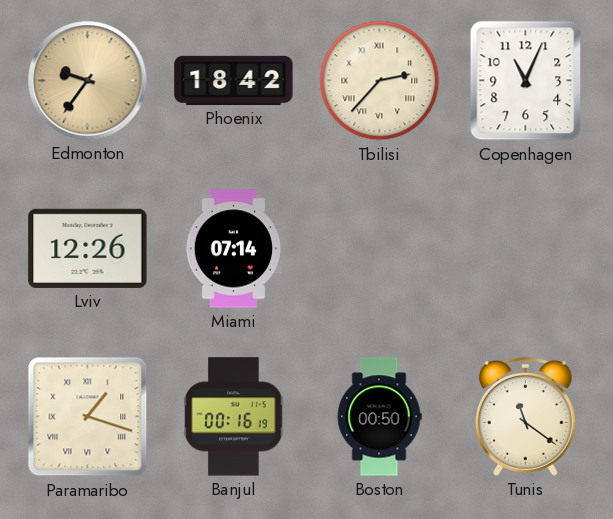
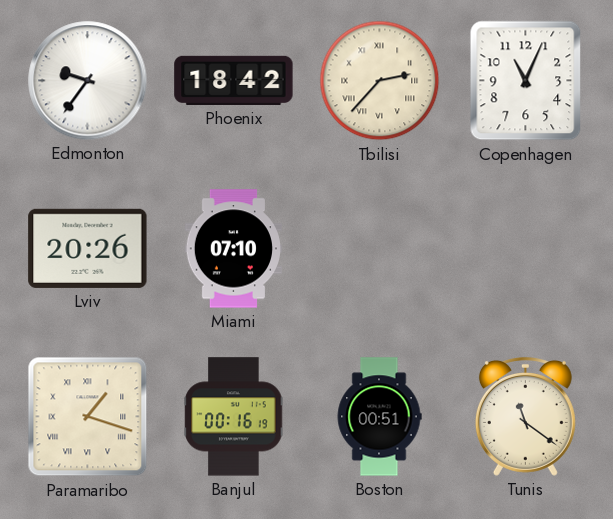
Edmonton dial: champagne -> white (88, 81)
Lviv: 12:26 -> 20:26 (88, 248)
Miami: 07:14 -> 07:10 (233, 249)
Boston: 00:50 -> 00:51 (379, 417)
